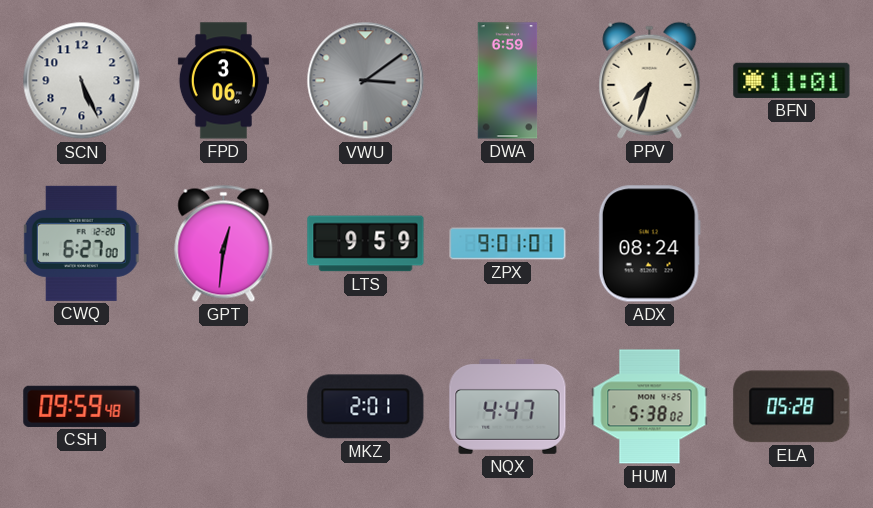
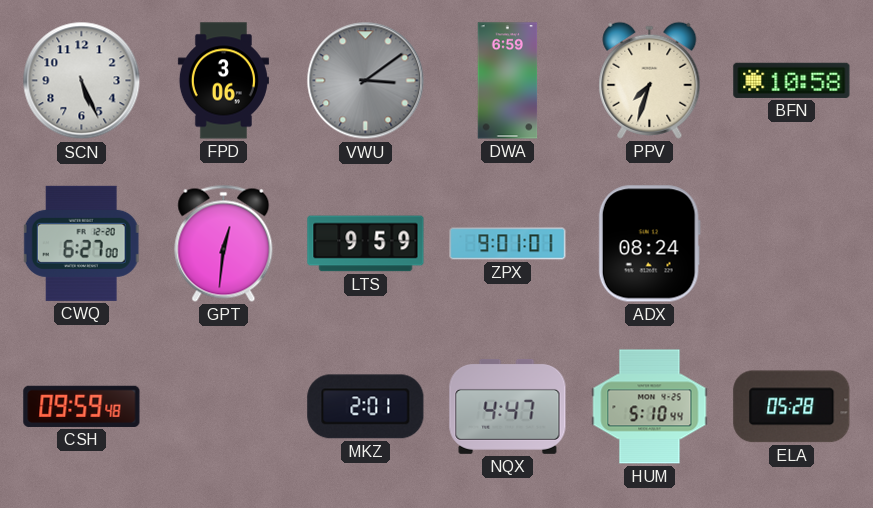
BFN: 11:01 -> 10:58 (792, 80)
HUM: 5:38 -> 5:10 (650, 407)
